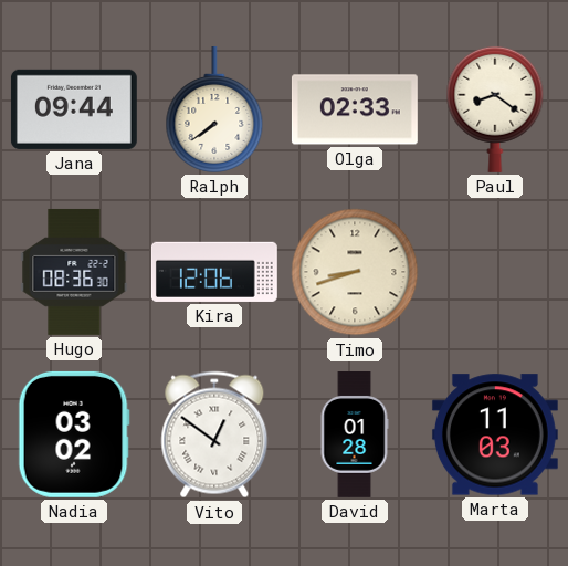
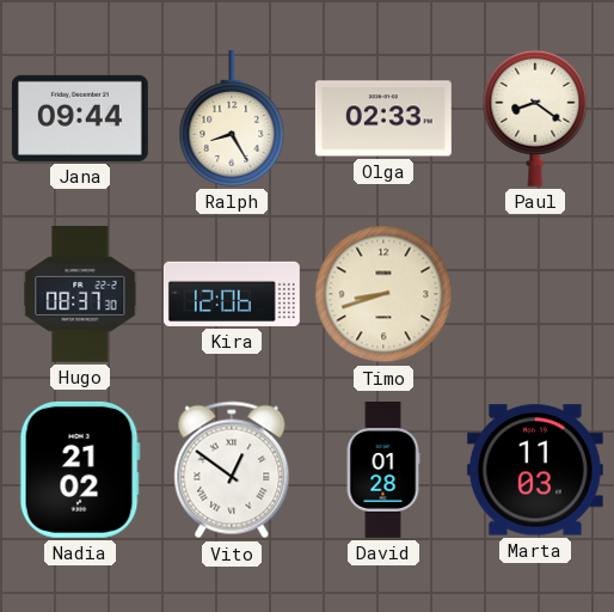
Ralph: 7:39 -> 8:25 (232, 118)
Hugo: 08:36 -> 08:37 (80, 294)
Nadia: 03:02 -> 21:02 (80, 470)
